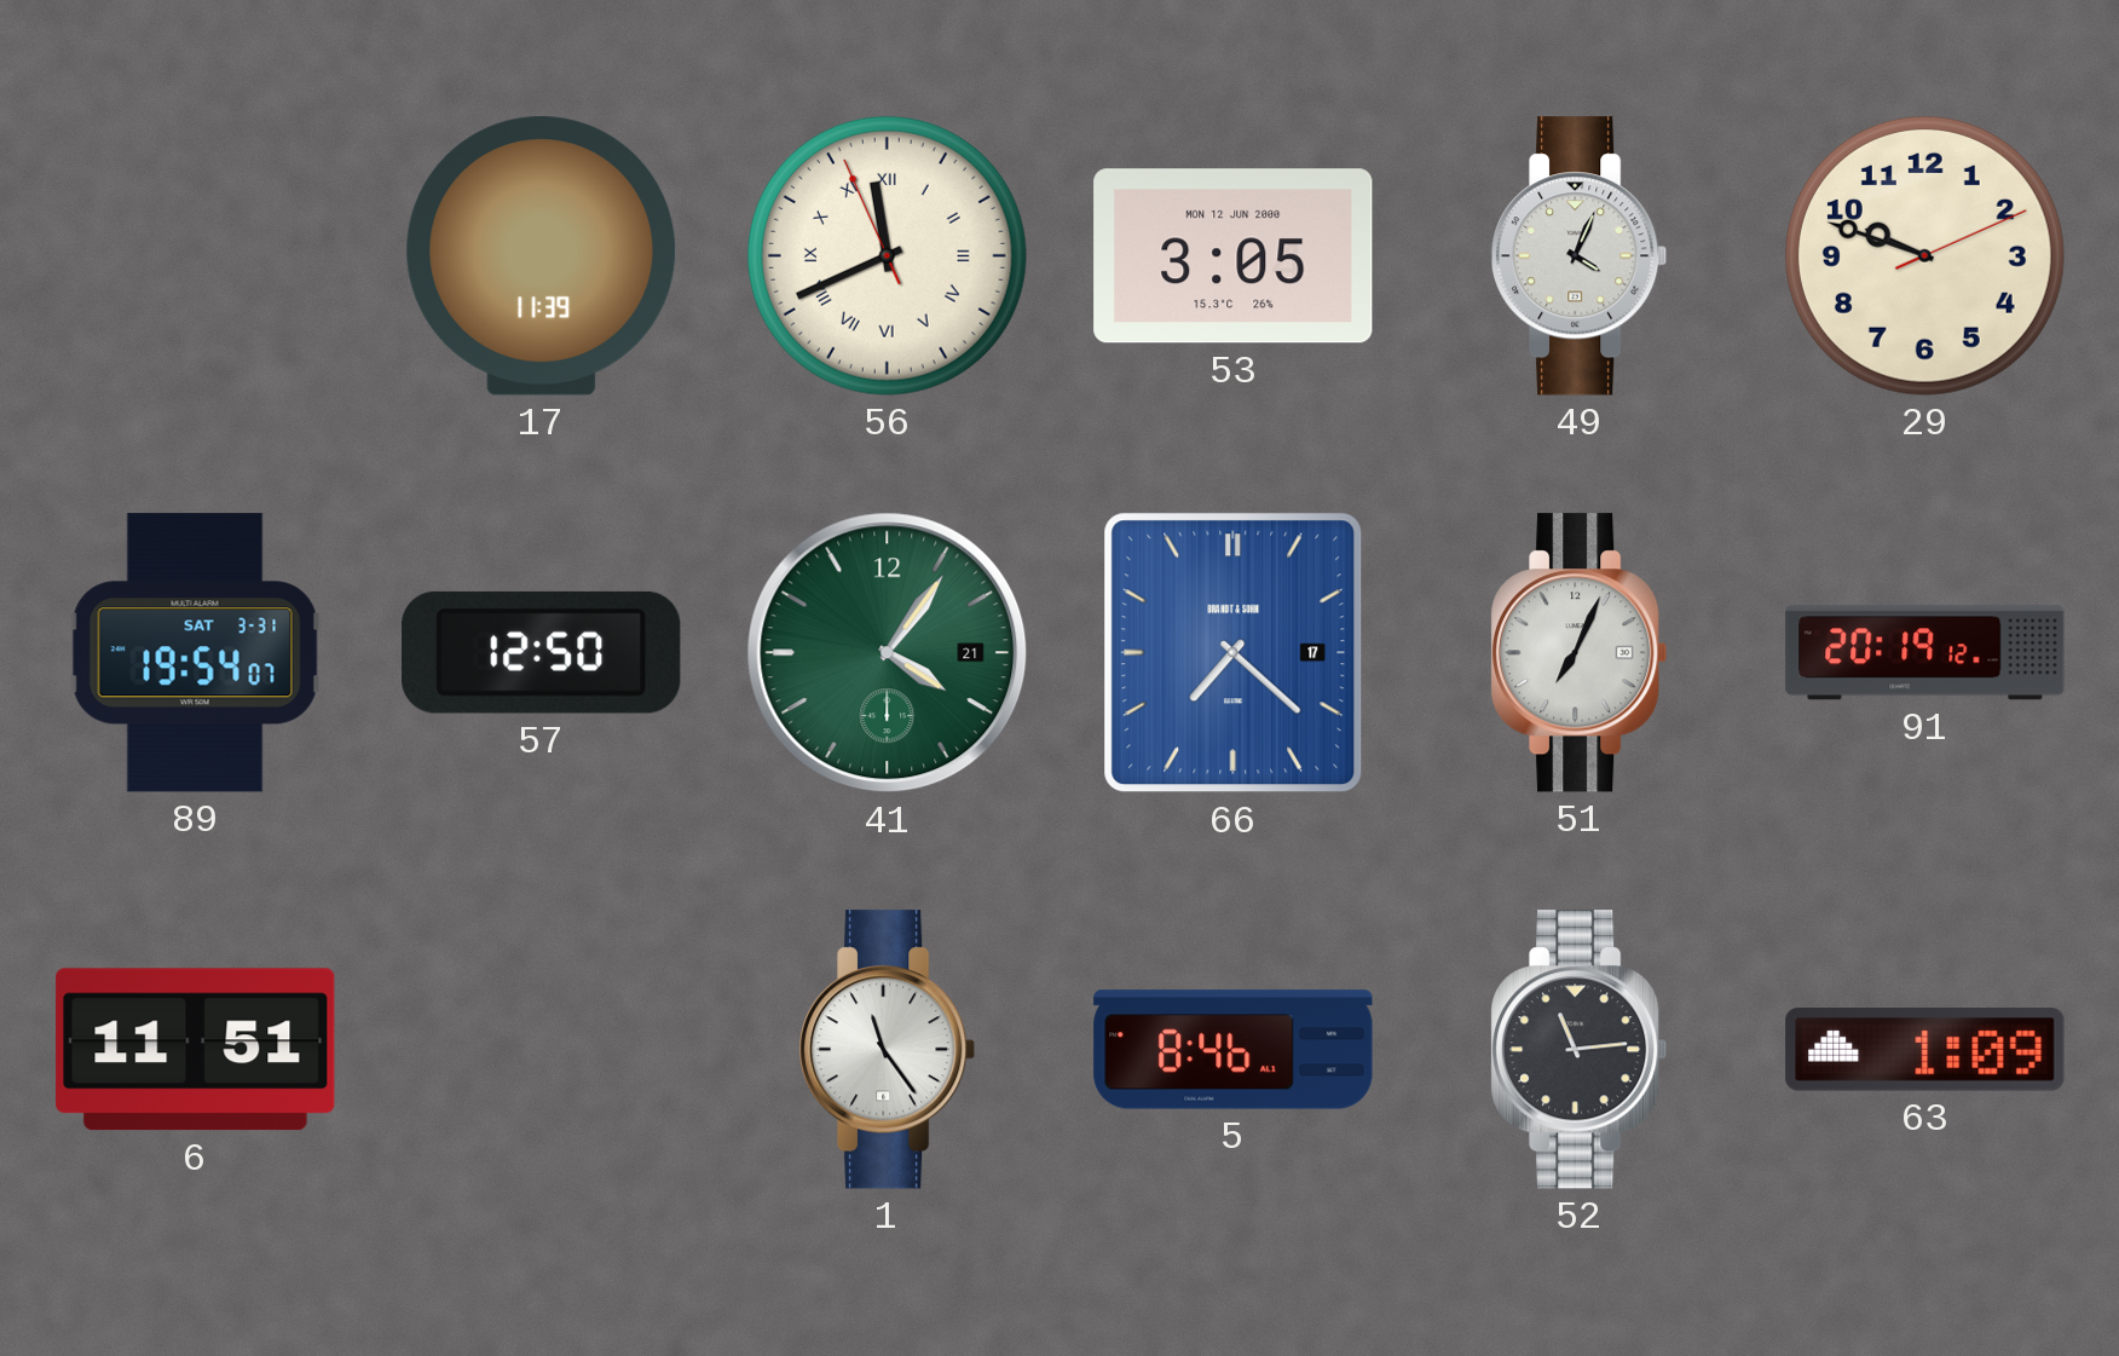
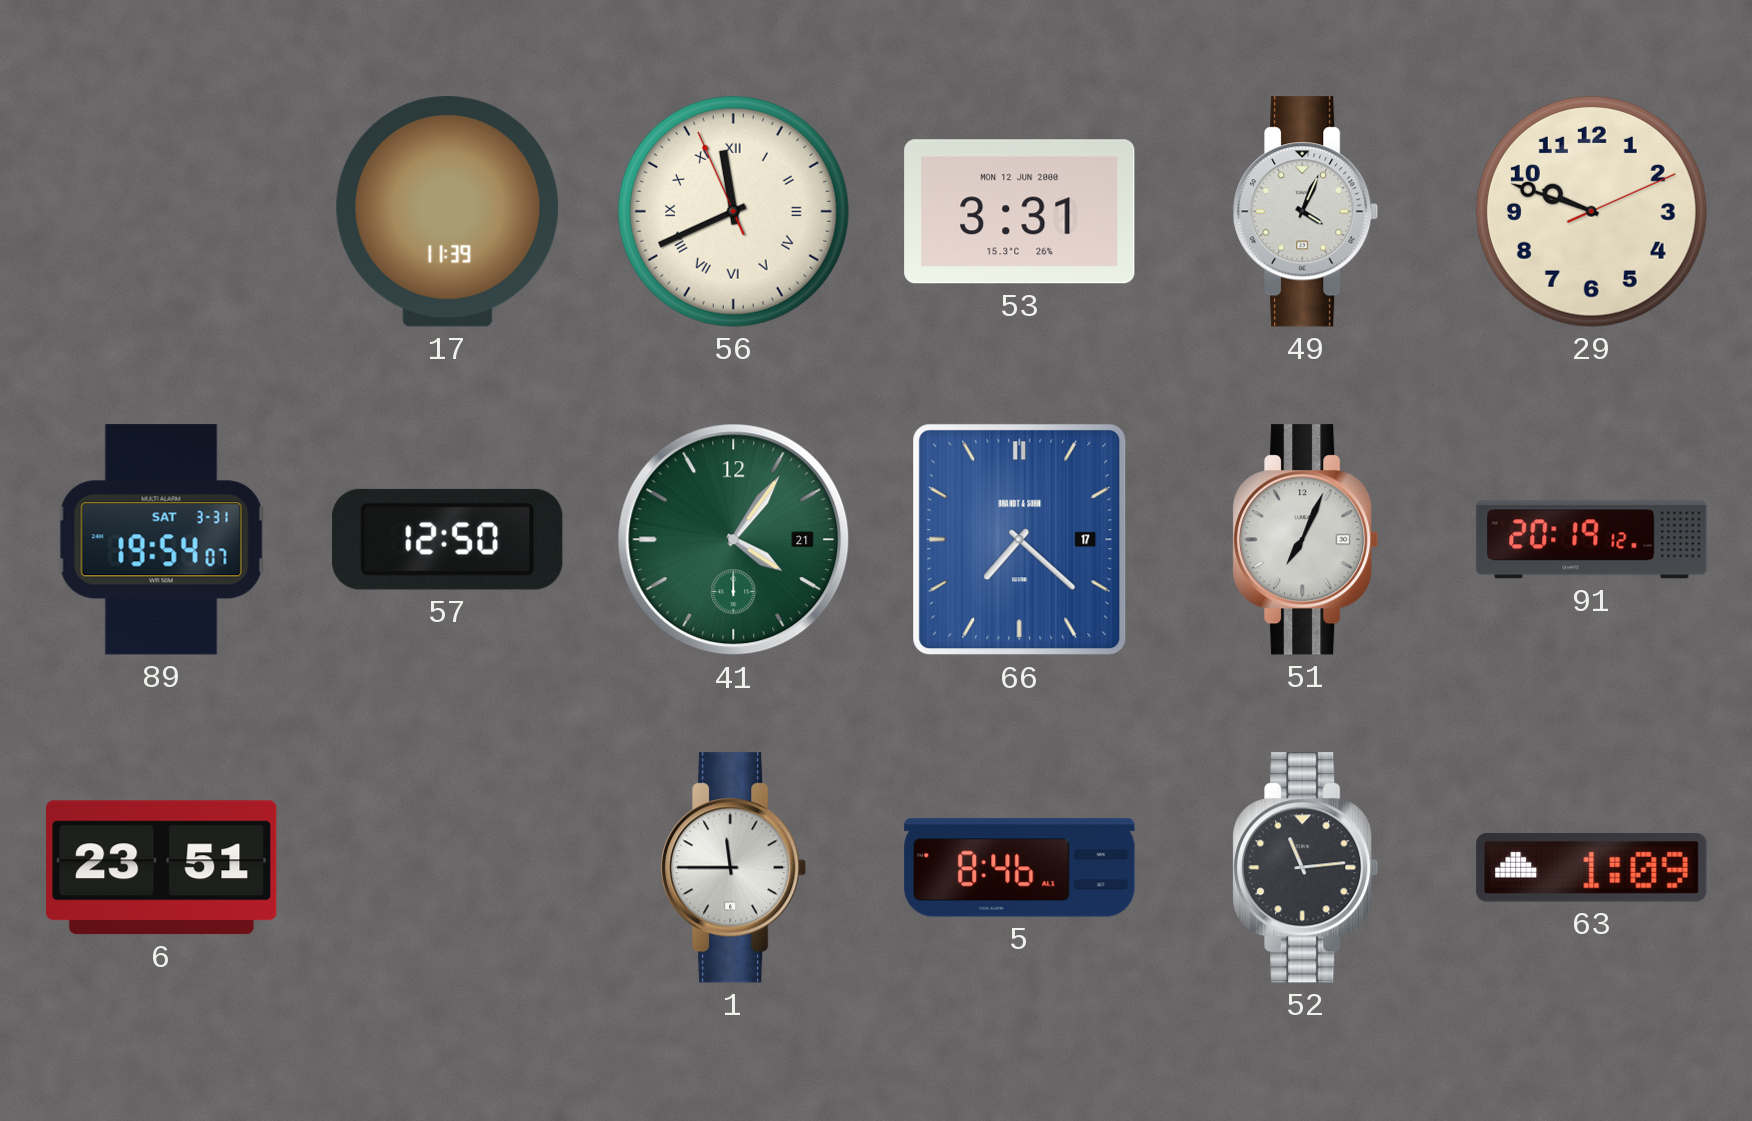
53: 3:05 -> 3:31 (1020, 212)
6: 11:51 -> 23:51 (162, 868)
1: 11:24 -> 11:45 (734, 868)
